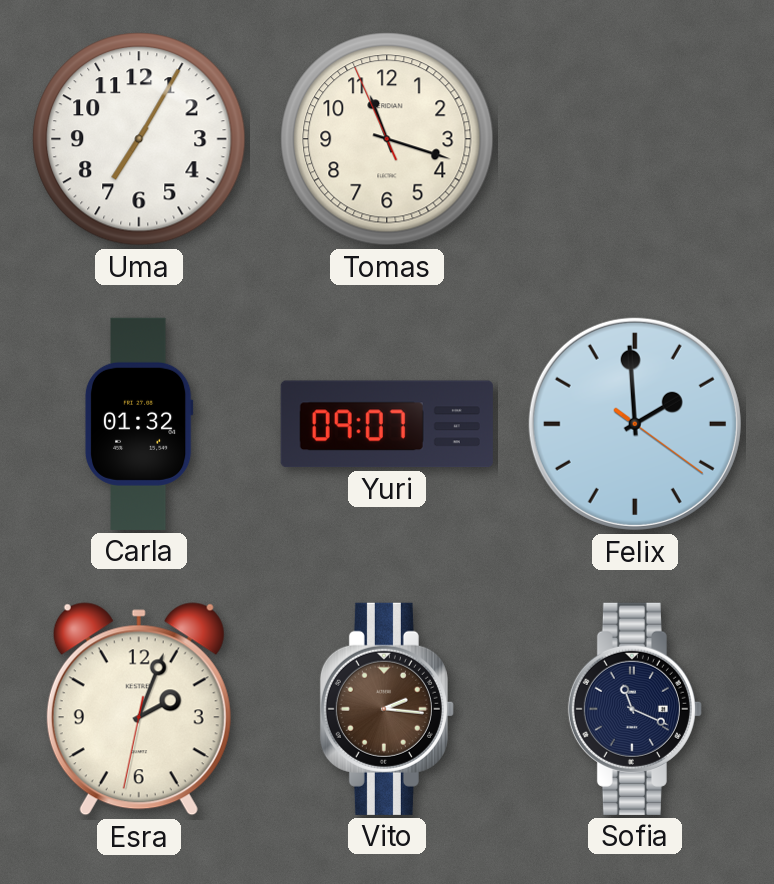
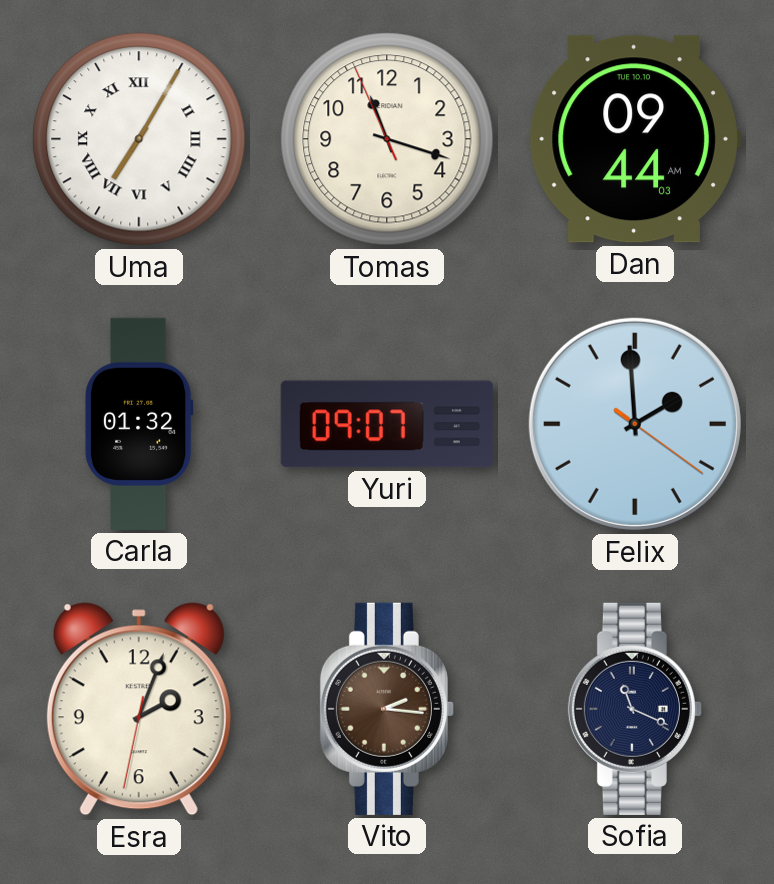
Uma numerals: Arabic -> Roman (139, 139)
Dan: none -> 09:44 (635, 139)
